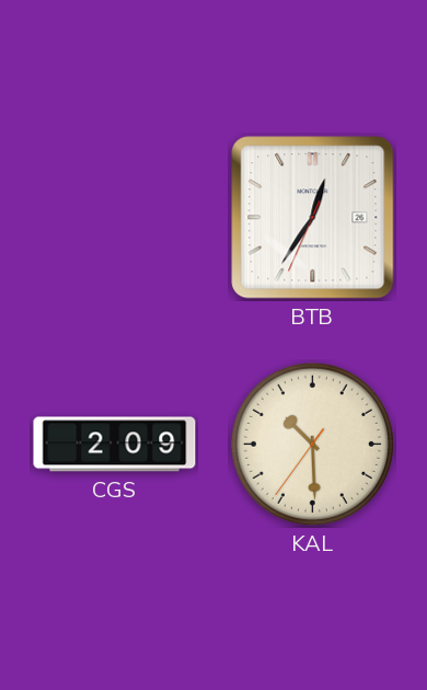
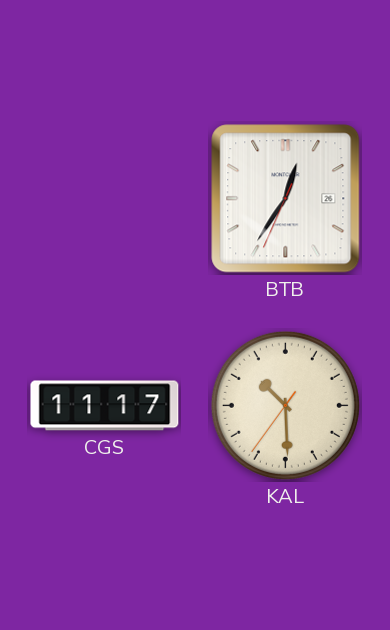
CGS: 2:09 -> 11:17 (105, 406)
